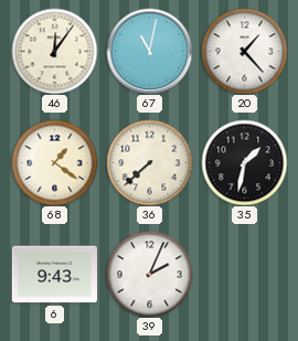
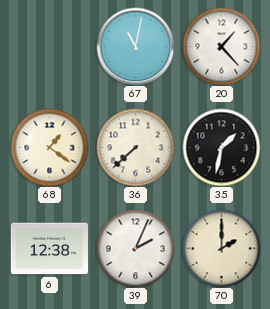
46: 12:06 -> none (54, 51)
6: 9:43 -> 12:38 (49, 249)
70: none -> 2:00 (221, 248)
